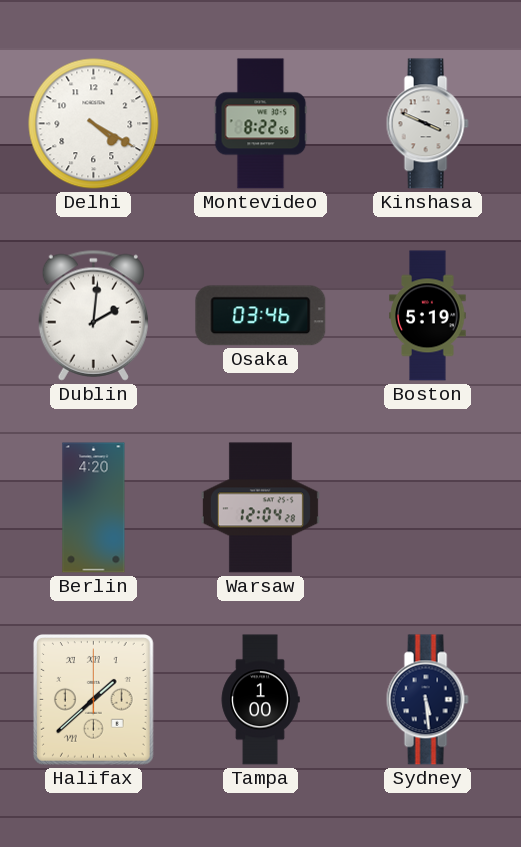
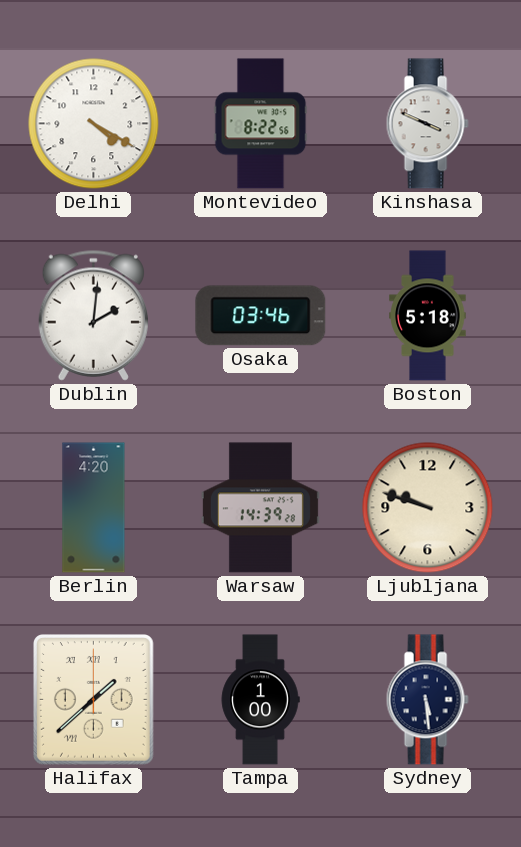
Boston: 5:19 -> 5:18 (428, 316)
Warsaw: 12:04 -> 14:39 (260, 508)
Ljubljana: none -> 9:48 (428, 508)
